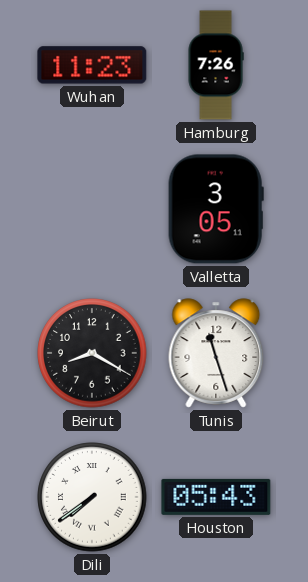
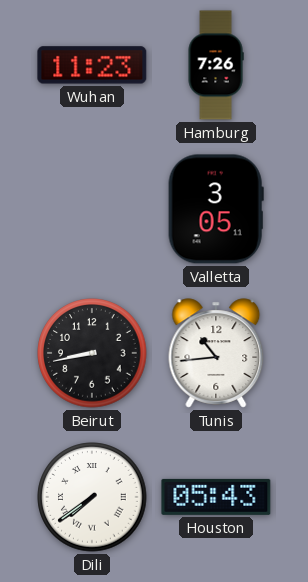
Beirut: 8:20 -> 8:43 (92, 353)
Tunis: 11:27 -> 10:44 (216, 353)
